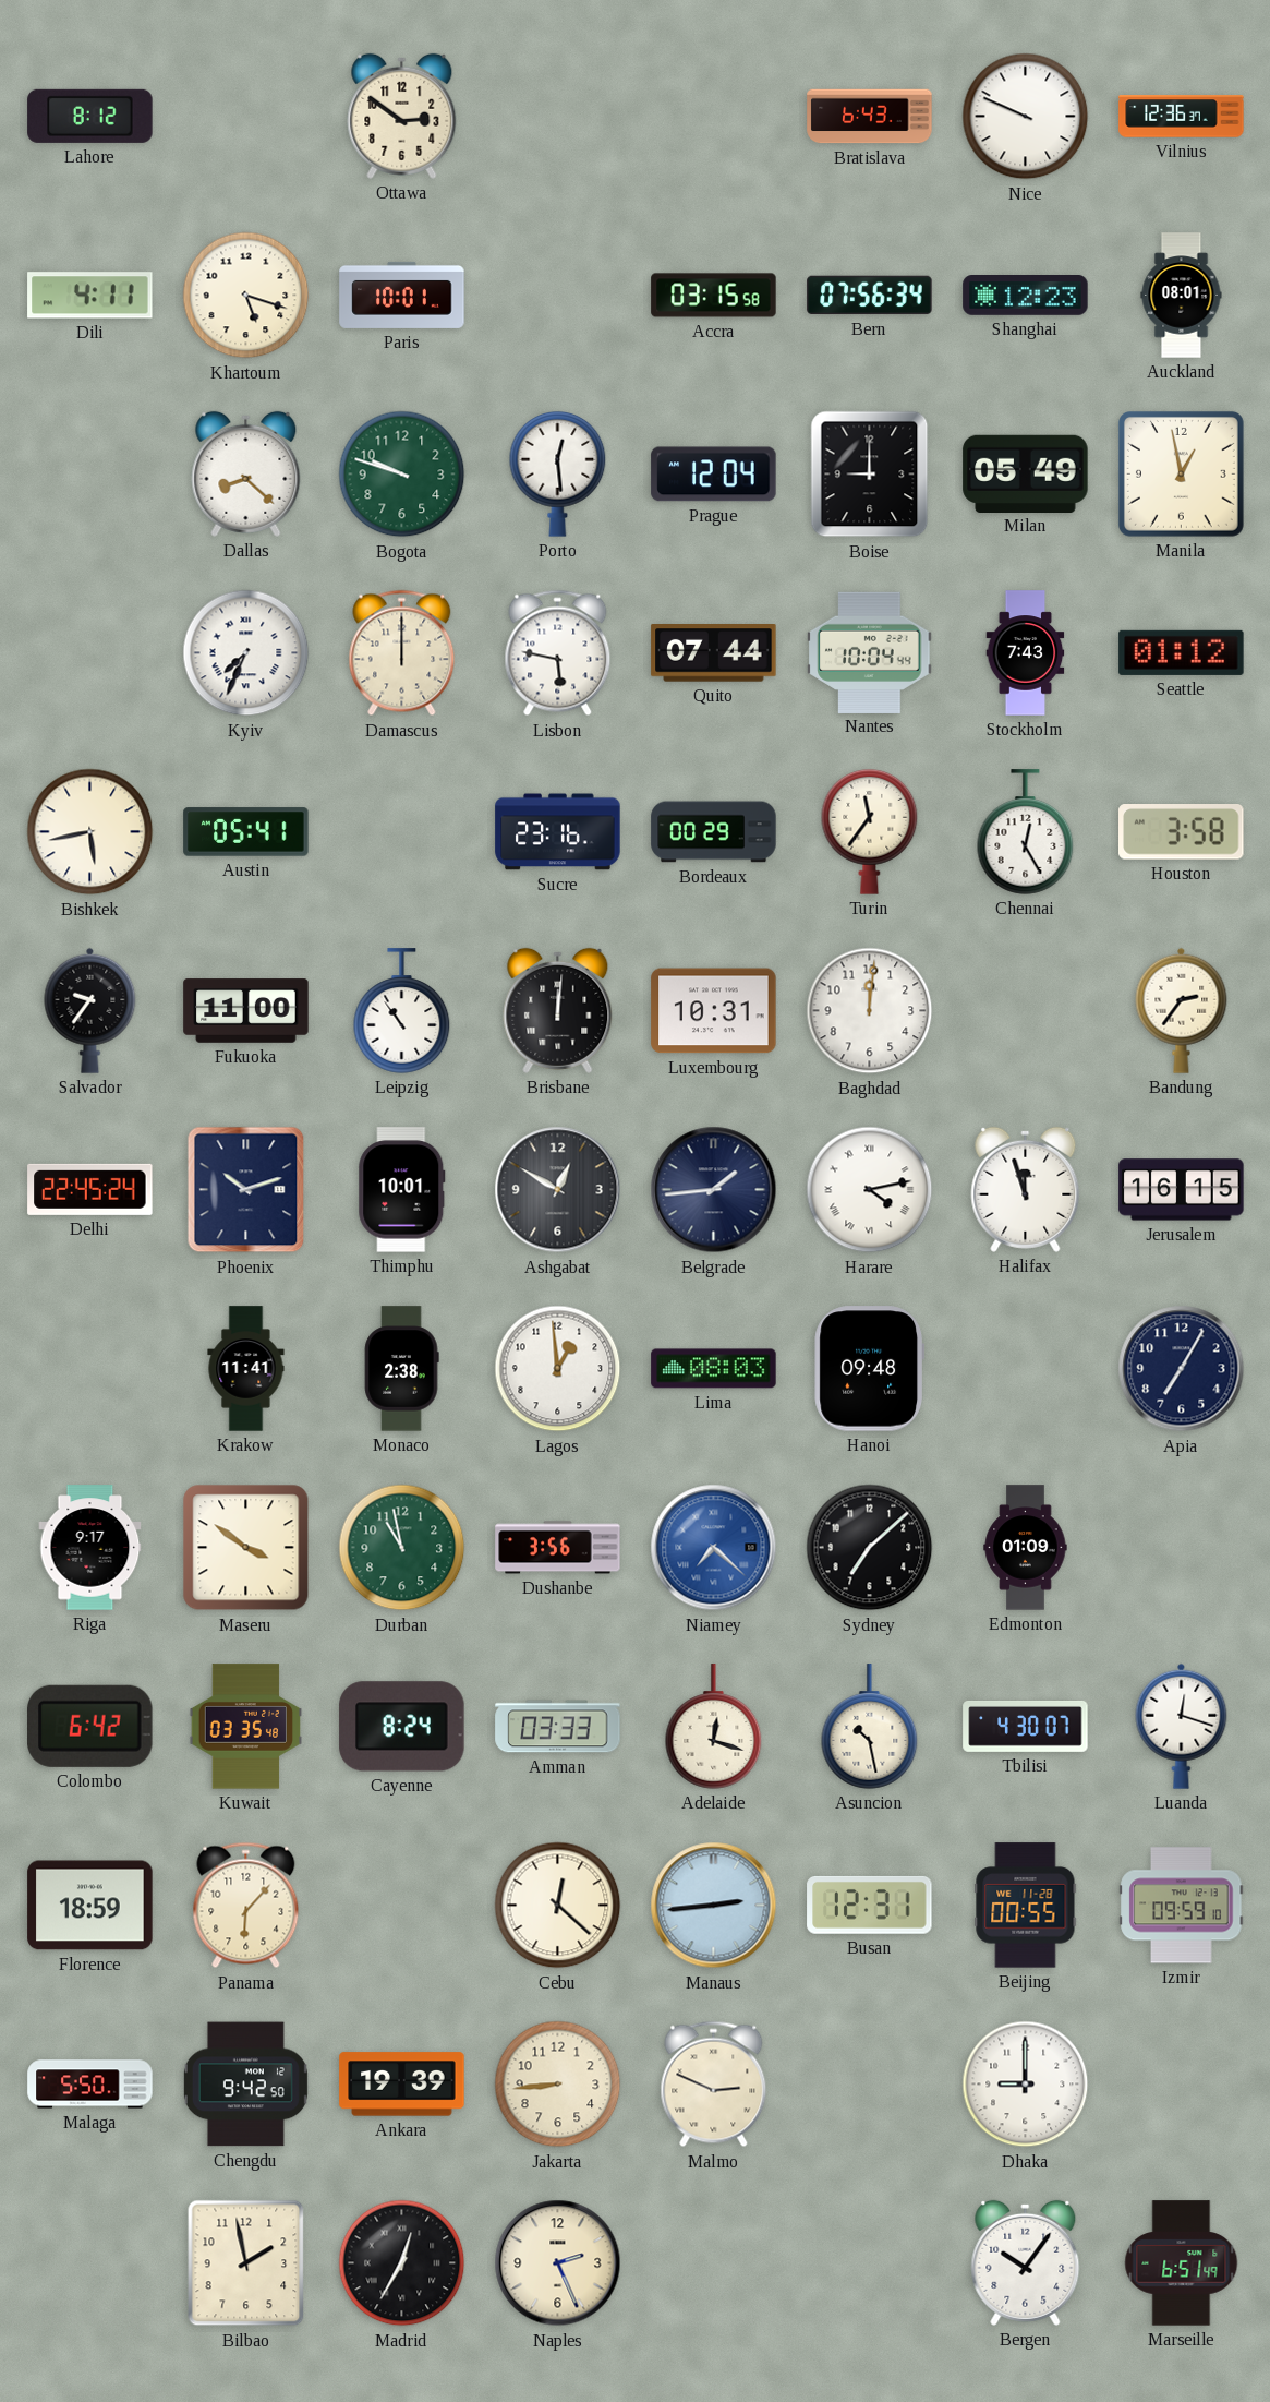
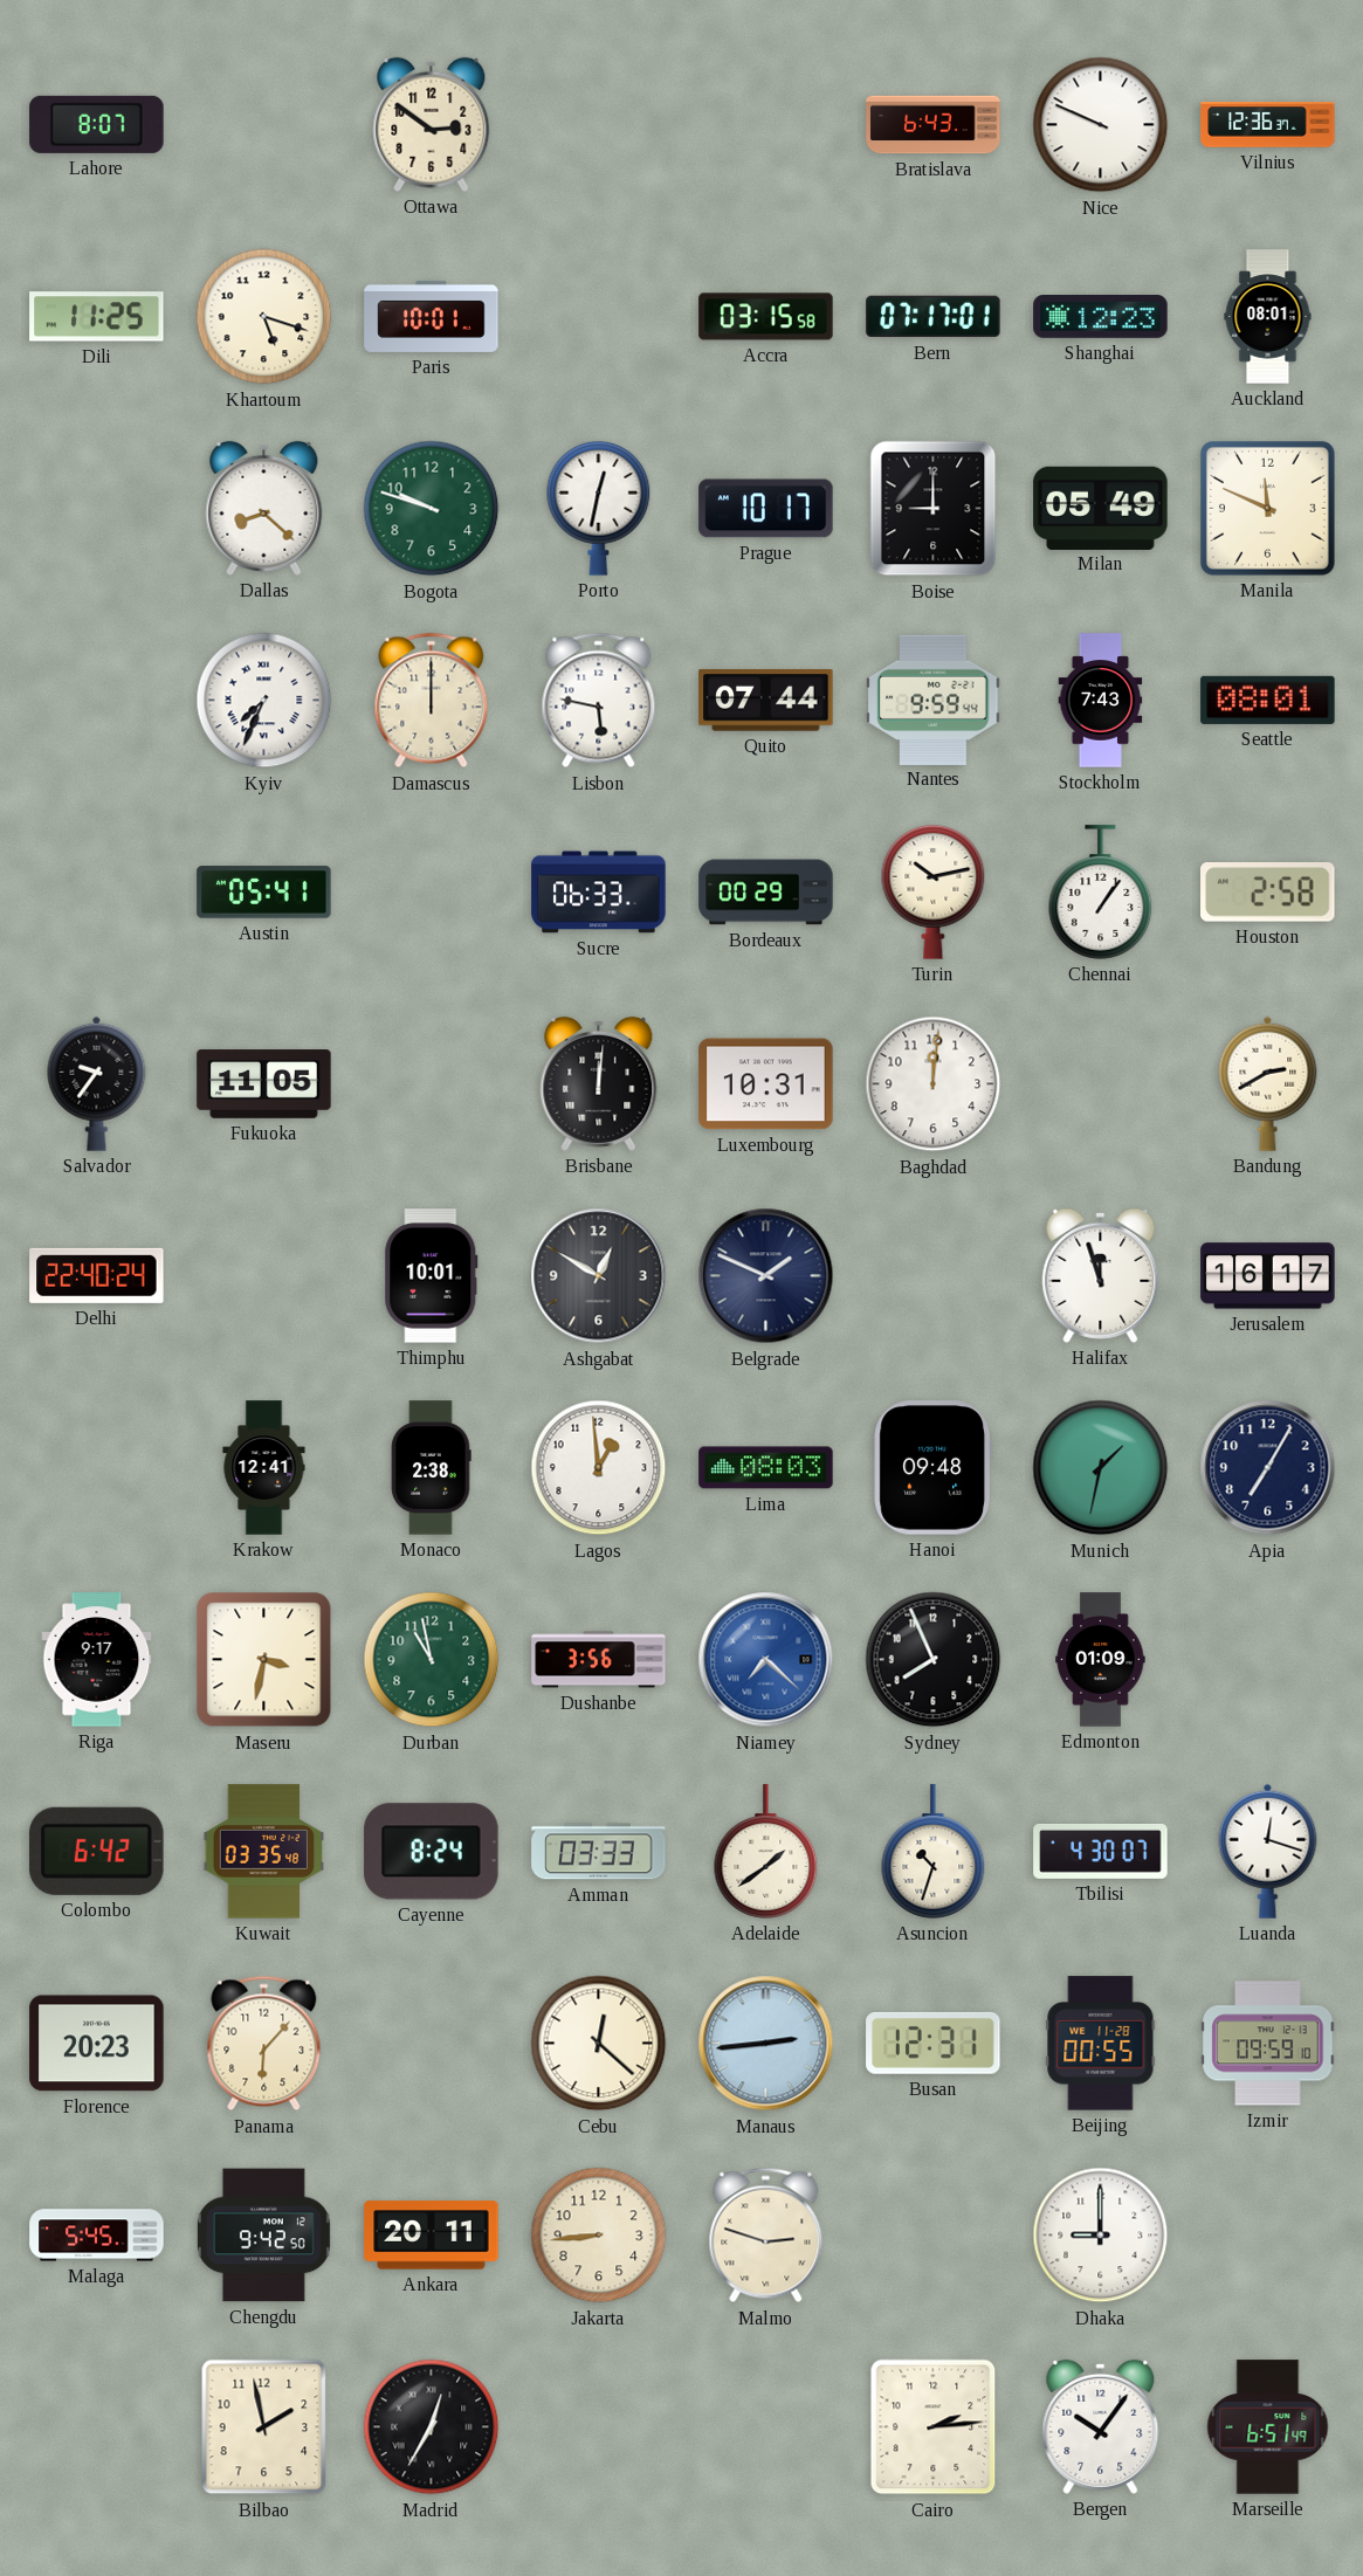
Lahore: 8:12 -> 8:07 (97, 124)
Dili: 4:11 -> 11:25 (97, 317)
Bern: 07:56 -> 07:17 (934, 317)
Porto: 12:29 -> 12:32 (599, 508)
Prague: 12:04 -> 10:17 (766, 509)
Manila: 12:58 -> 11:49 (1267, 508)
Nantes: 10:04 -> 9:59 (934, 700)
Seattle: 01:12 -> 08:01 (1268, 700)
Bishkek: 5:43 -> none (90, 832)
Sucre: 23:16 -> 06:33 (599, 893)
Turin: 11:36 -> 10:13 (934, 891)
Chennai: 12:25 -> 1:06 (1101, 893)
Houston: 3:58 -> 2:58 (1268, 893)
Fukuoka: 11:00 -> 11:05 (264, 1084)
Leipzig: 10:54 -> none (402, 1011)
Bandung: 2:36 -> 2:40 (1268, 1083)
Delhi: 22:45 -> 22:40 (97, 1275)
Phoenix: 10:12 -> none (246, 1190)
Belgrade: 1:44 -> 1:49 (766, 1276)
Harare: 4:13 -> none (870, 1190)
Jerusalem: 16:15 -> 16:17 (1268, 1276)
Krakow: 11:41 -> 12:41 (264, 1468)
Munich: none -> 1:32 (1101, 1468)
Maseru: 3:51 -> 3:32 (264, 1660)
Sydney: 7:08 -> 7:56 (934, 1660)
Adelaide: 12:18 -> 1:39 (766, 1852)
Asuncion: 10:28 -> 10:33 (934, 1852)
Florence: 18:59 -> 20:23 (97, 2044)
Malaga: 5:50 -> 5:45 (97, 2236)
Ankara: 19:39 -> 20:11 (432, 2236)
Malmo: 2:49 -> 2:48 (766, 2236)
Naples: 2:26 -> none (558, 2263)
Cairo: none -> 2:14 (934, 2427)
